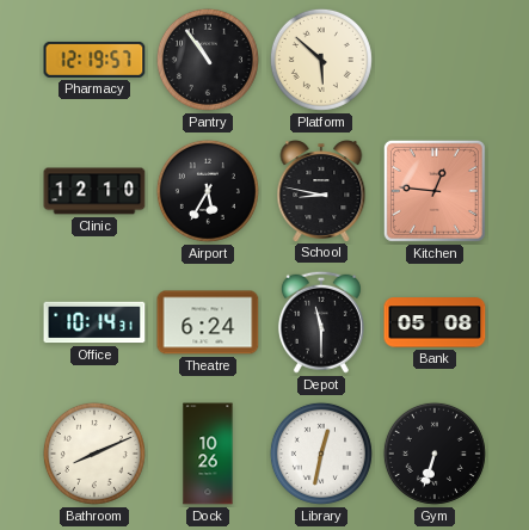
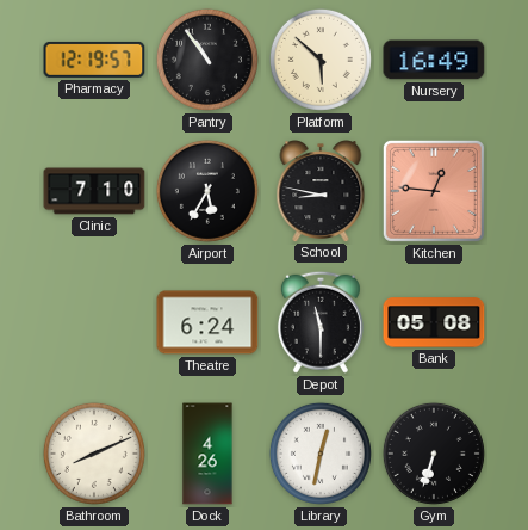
Nursery: none -> 16:49 (434, 60)
Clinic: 12:10 -> 7:10 (94, 191)
Office: 10:14 -> none (94, 322)
Dock: 10:26 -> 4:26 (207, 454)
